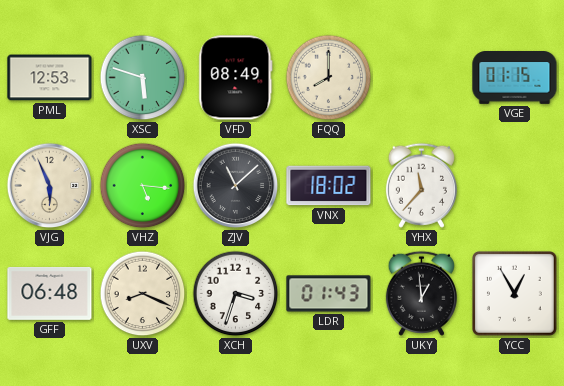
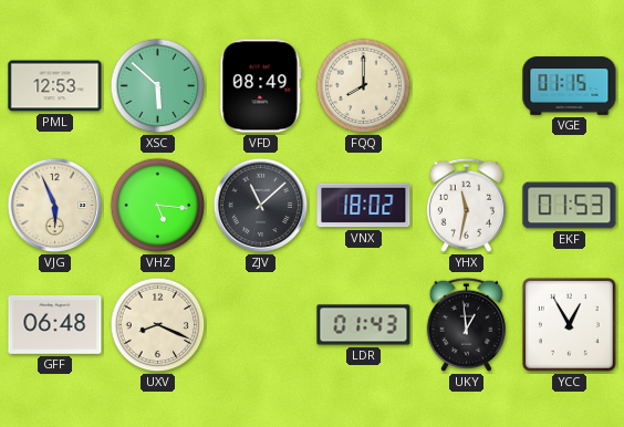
XSC: 5:48 -> 5:52 (158, 86)
YHX: 11:37 -> 11:32 (466, 205)
EKF: none -> 01:53 (570, 206)
XCH: 3:33 -> none (236, 294)
